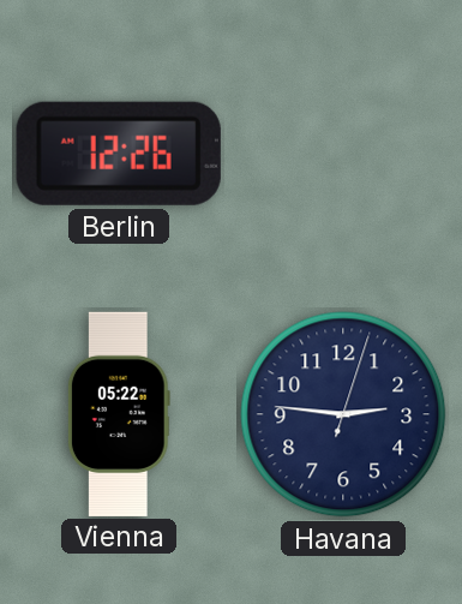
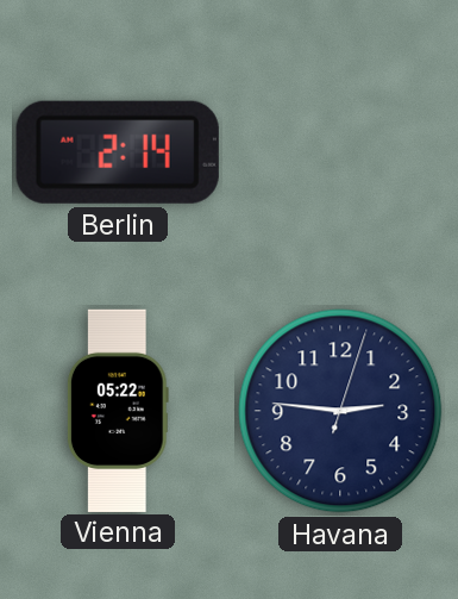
Berlin: 12:26 -> 2:14 (118, 152)
